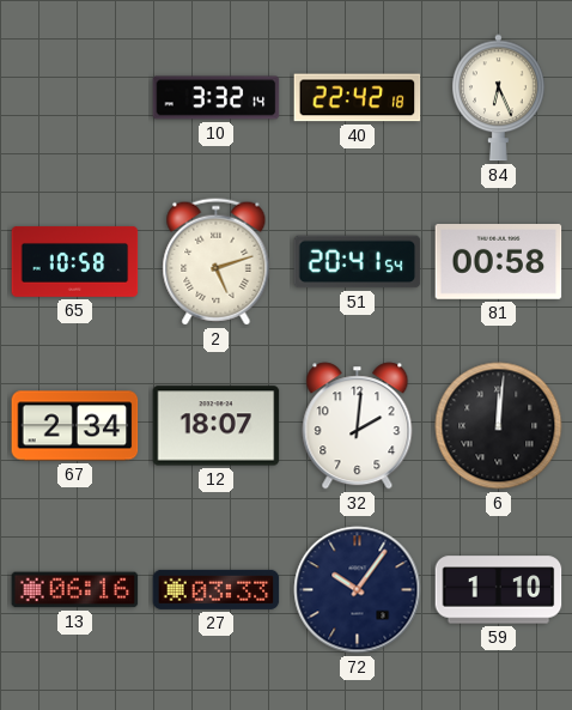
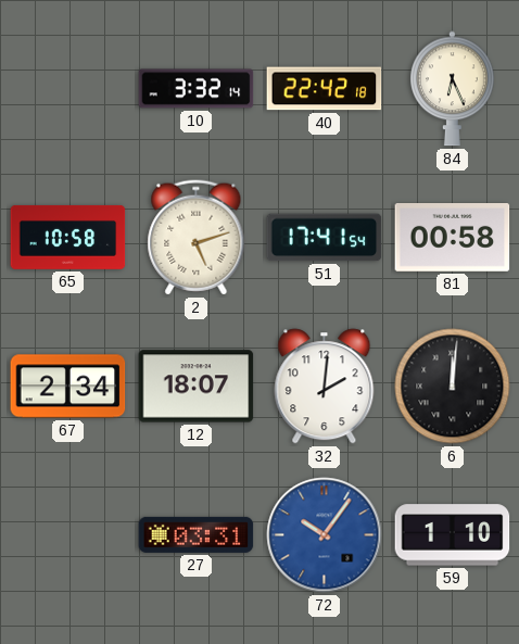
51: 20:41 -> 17:41 (325, 238)
13: 06:16 -> none (75, 590)
27: 03:33 -> 03:31 (197, 534)
72 dial: navy -> blue (325, 535)
